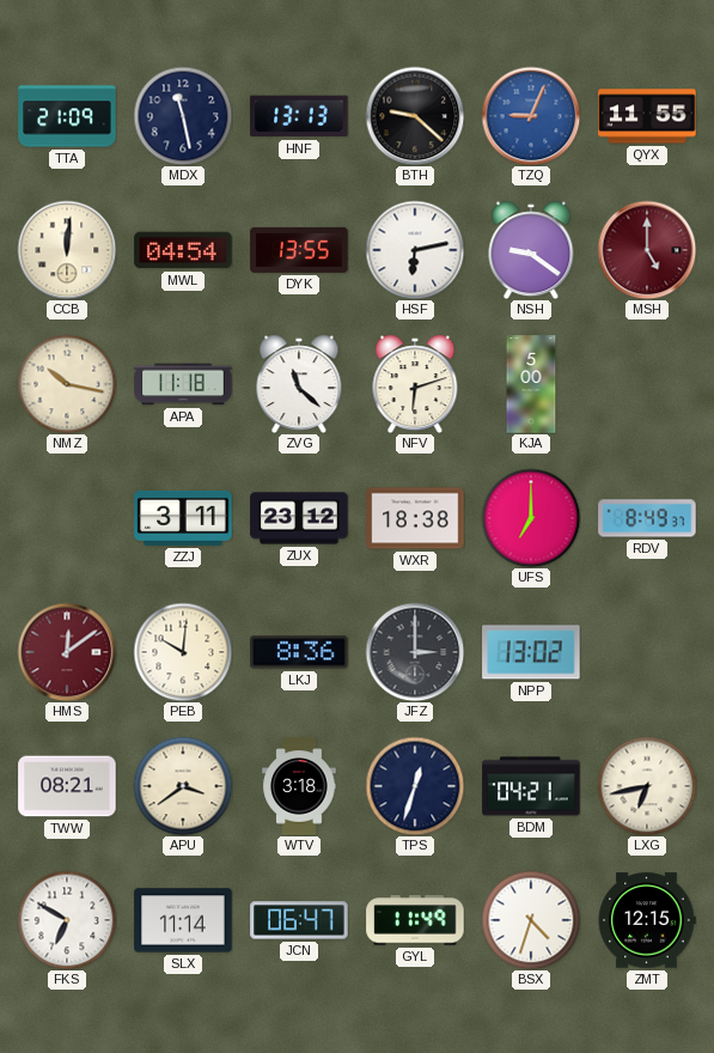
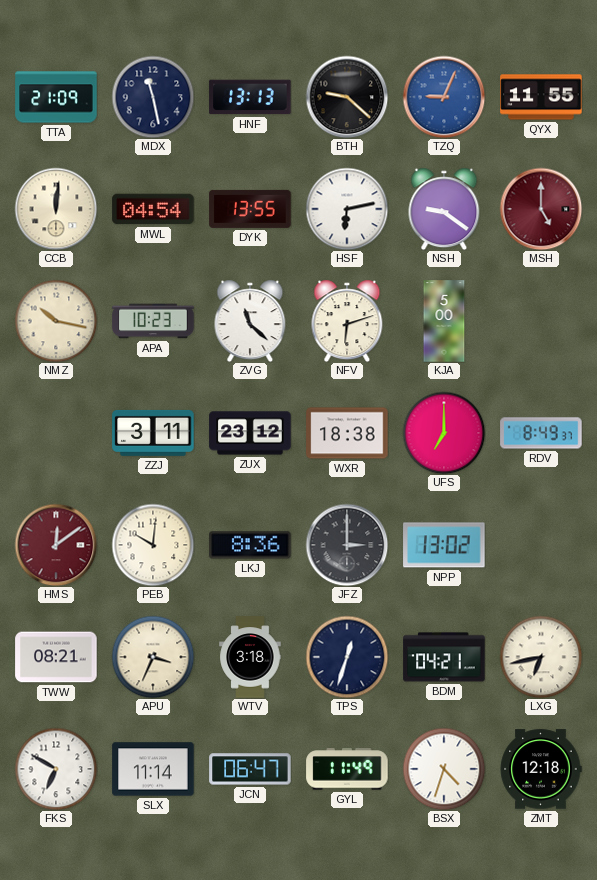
APA: 11:18 -> 10:23 (153, 321)
APU: 3:39 -> 3:34 (153, 657)
ZMT: 12:15 -> 12:18 (541, 769)
